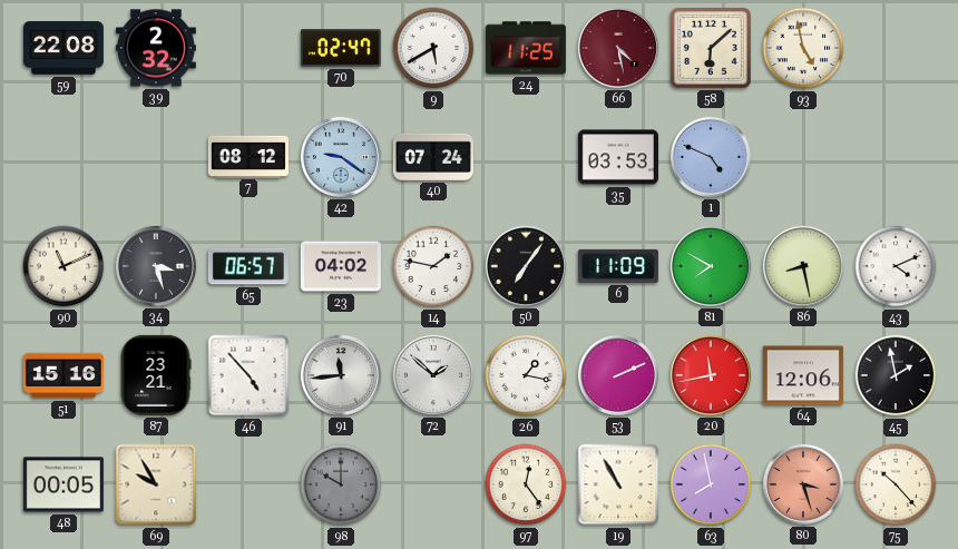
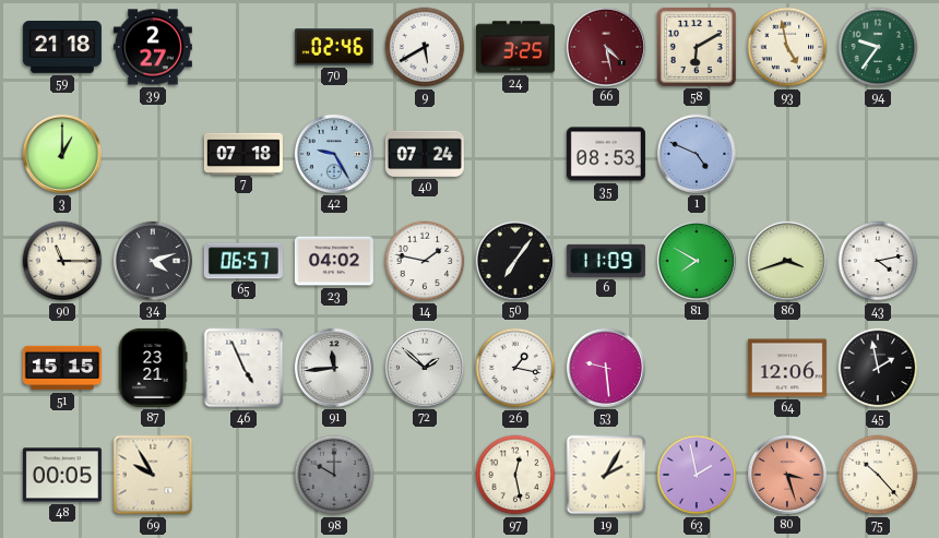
59: 22:08 -> 21:18 (62, 48)
39: 2:32 -> 2:27 (153, 47)
70: 02:47 -> 02:46 (334, 47)
24: 11:25 -> 3:25 (515, 47)
58: 6:08 -> 6:10 (697, 47)
94: none -> 9:36 (878, 47)
3: none -> 1:00 (62, 154)
7: 08:12 -> 07:18 (243, 153)
42: 9:21 -> 9:25 (334, 154)
35: 03:53 -> 08:53 (606, 154)
90: 11:11 -> 11:15 (62, 261)
34: 3:27 -> 4:12 (153, 261)
86: 8:28 -> 3:42 (787, 261)
43: 4:11 -> 4:13 (878, 261)
51: 15:16 -> 15:15 (62, 368)
46: 4:53 -> 4:56 (243, 368)
53: 2:11 -> 9:29 (606, 368)
20: 11:43 -> none (711, 375)
97: 12:24 -> 12:28 (515, 475)
19: 10:55 -> 2:05 (606, 475)
63: 7:58 -> 1:58 (697, 475)
